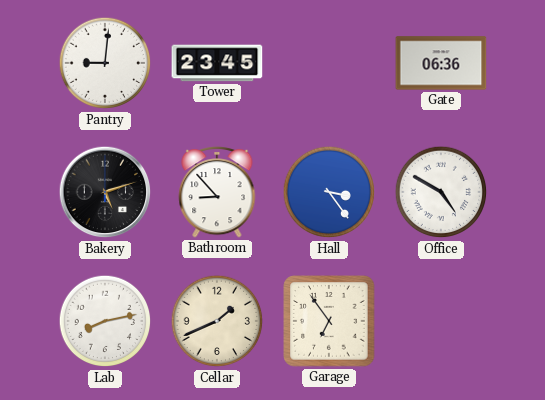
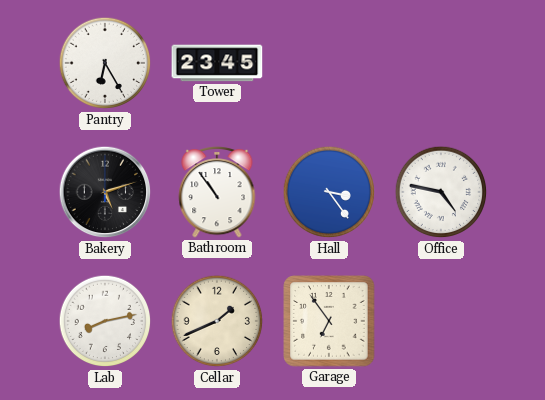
Pantry: 9:01 -> 6:25 (105, 63)
Gate: 06:36 -> none (441, 63)
Bathroom: 8:53 -> 10:54 (217, 192)
Office: 4:50 -> 4:47 (441, 192)
